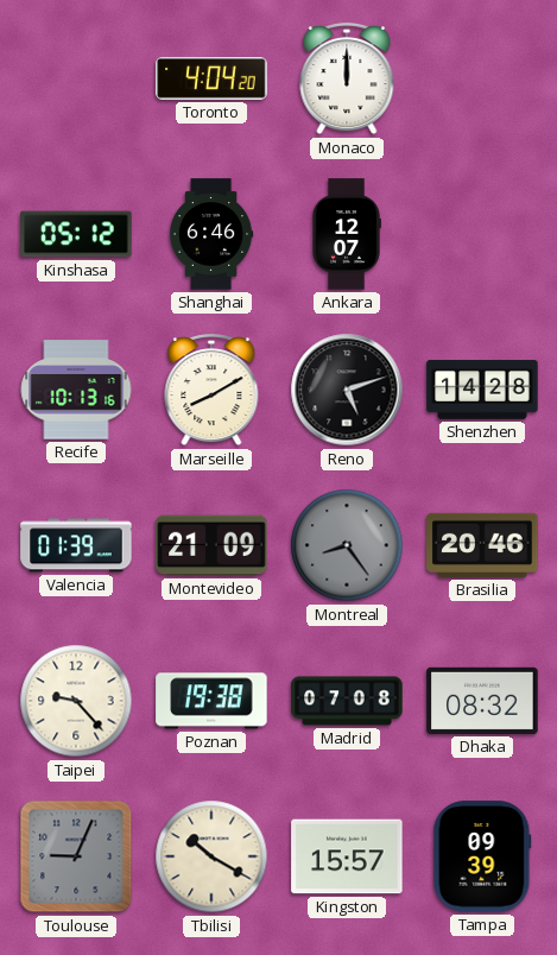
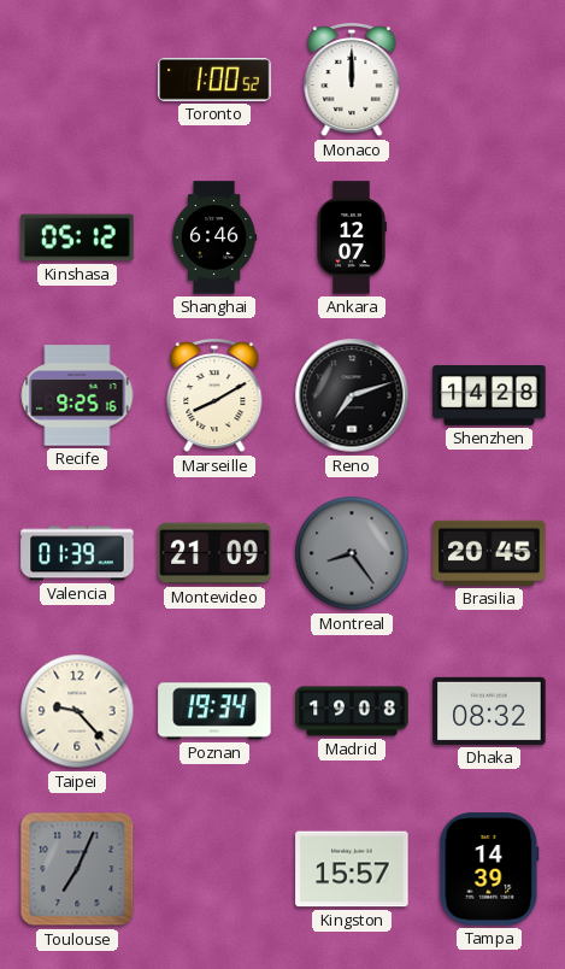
Toronto: 4:04 -> 1:00 (214, 81)
Recife: 10:13 -> 9:25 (77, 395)
Reno: 5:12 -> 7:12 (352, 395)
Brasilia: 20:46 -> 20:45 (489, 553)
Poznan: 19:38 -> 19:34 (214, 711)
Madrid: 07:08 -> 19:08 (352, 711)
Toulouse: 9:04 -> 7:04 (77, 869)
Tbilisi: 10:20 -> none (211, 856)
Tampa: 09:39 -> 14:39 (489, 869)
